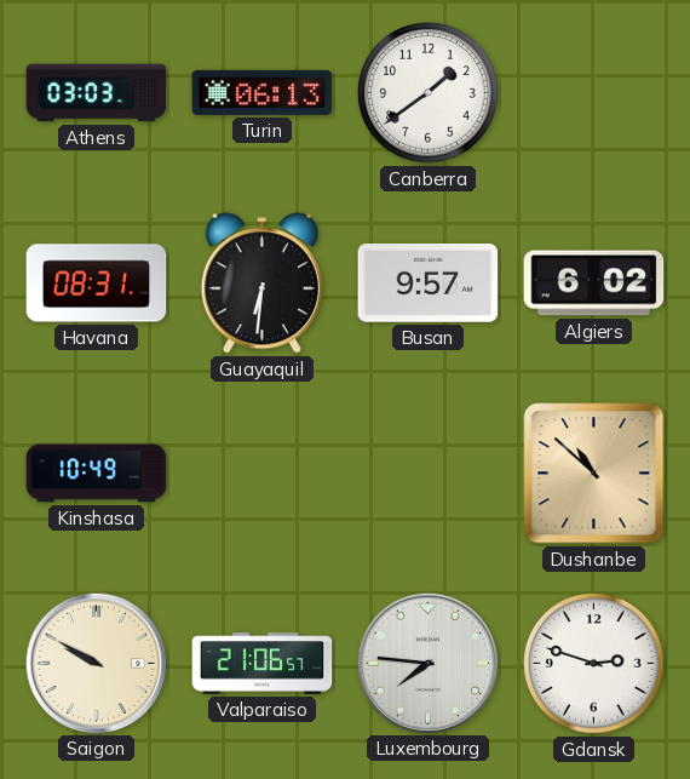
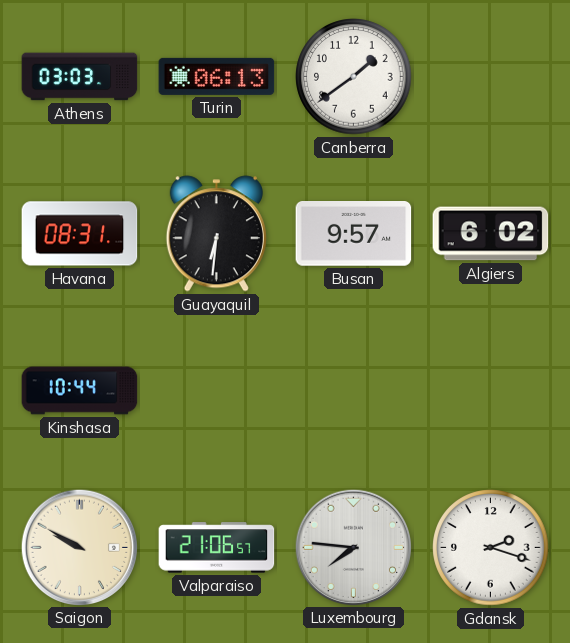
Kinshasa: 10:49 -> 10:44 (80, 391)
Dushanbe: 10:52 -> none (594, 474)
Gdansk: 2:48 -> 2:18 (491, 548)
